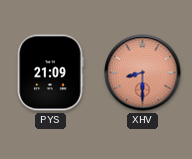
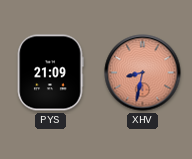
XHV: 8:30 -> 8:32 (143, 73)
